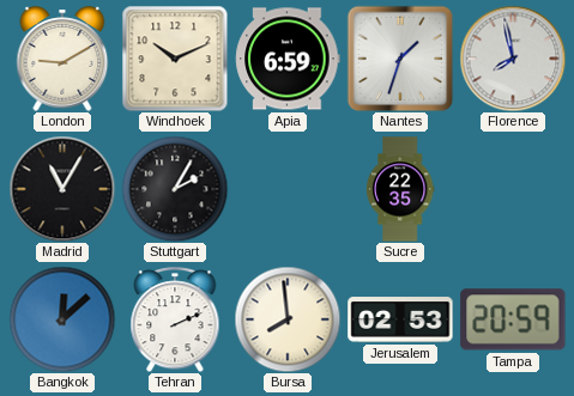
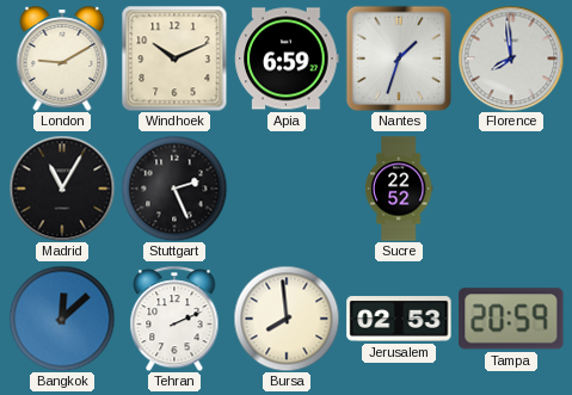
Florence: 7:58 -> 7:59 (511, 58)
Stuttgart: 2:05 -> 2:26 (174, 189)
Sucre: 22:35 -> 22:52 (399, 189)
